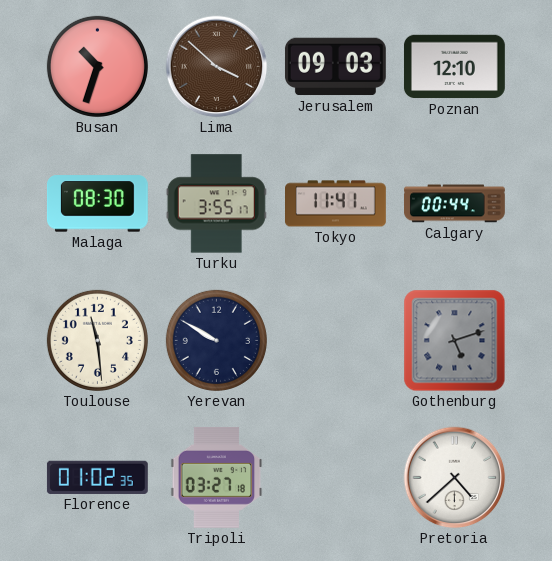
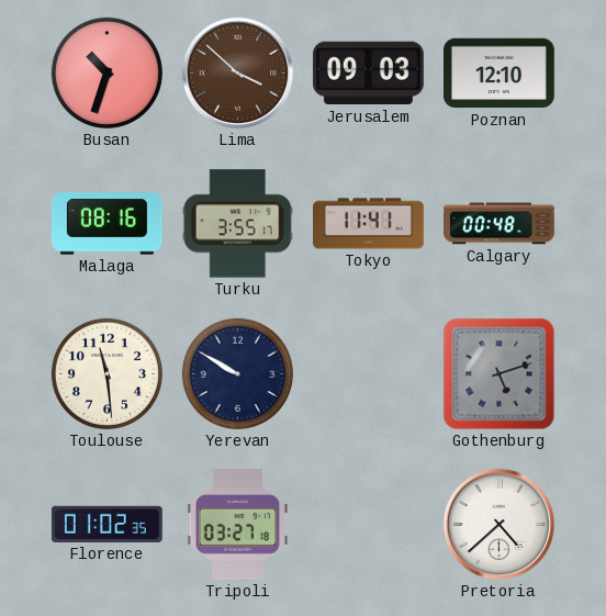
Malaga: 08:30 -> 08:16 (106, 224)
Calgary: 00:44 -> 00:48 (500, 224)
